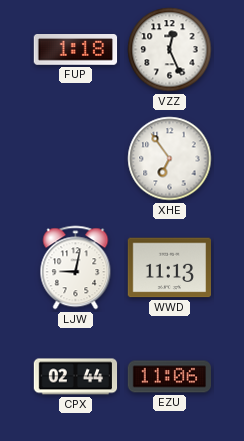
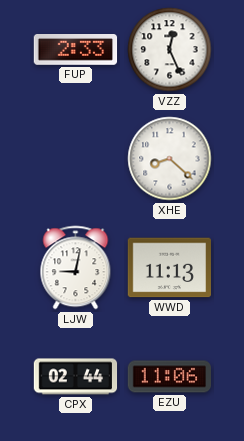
FUP: 1:18 -> 2:33 (76, 50)
XHE: 6:54 -> 8:22 (170, 159)
